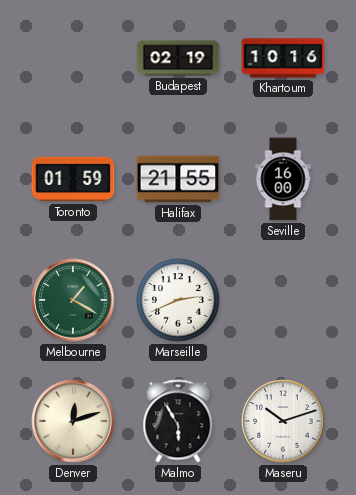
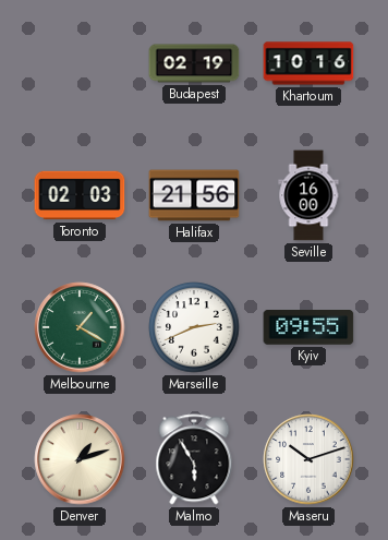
Toronto: 01:59 -> 02:03 (80, 195)
Halifax: 21:55 -> 21:56 (194, 195)
Kyiv: none -> 09:55 (308, 328)
Denver: 12:12 -> 1:12 (80, 459)
